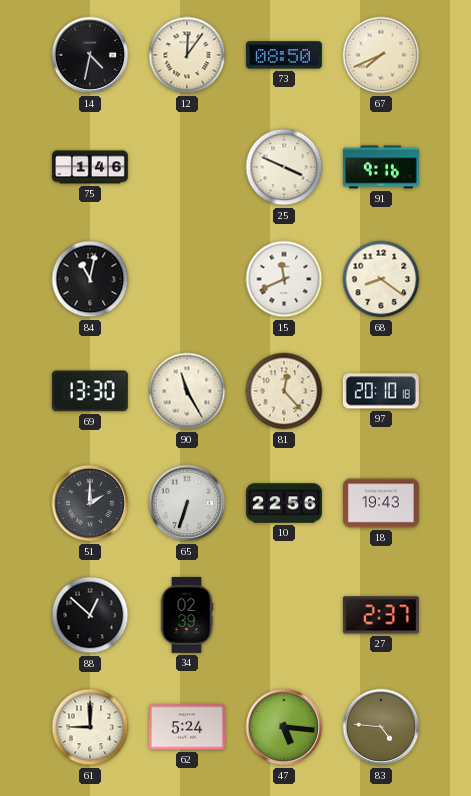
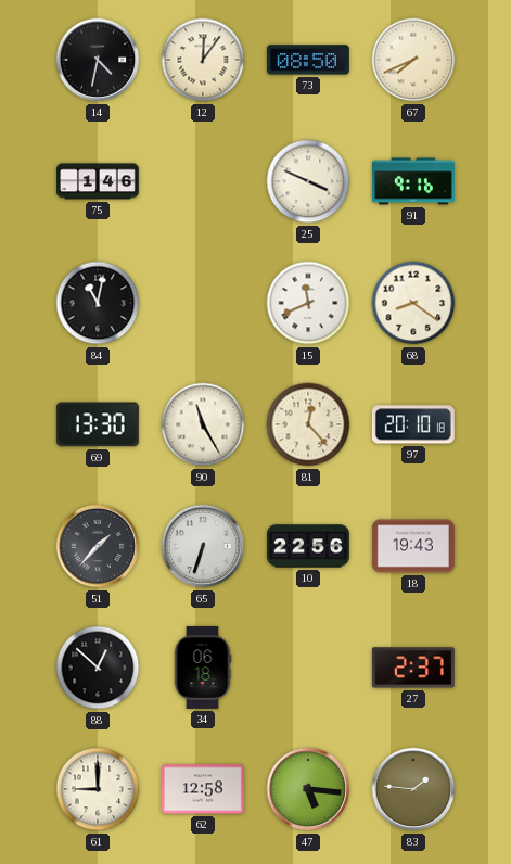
51: 2:00 -> 1:37 (98, 546)
34: 02:39 -> 06:18 (203, 668)
62: 5:24 -> 12:58 (203, 789)
83: 4:46 -> 1:46 (413, 789)
